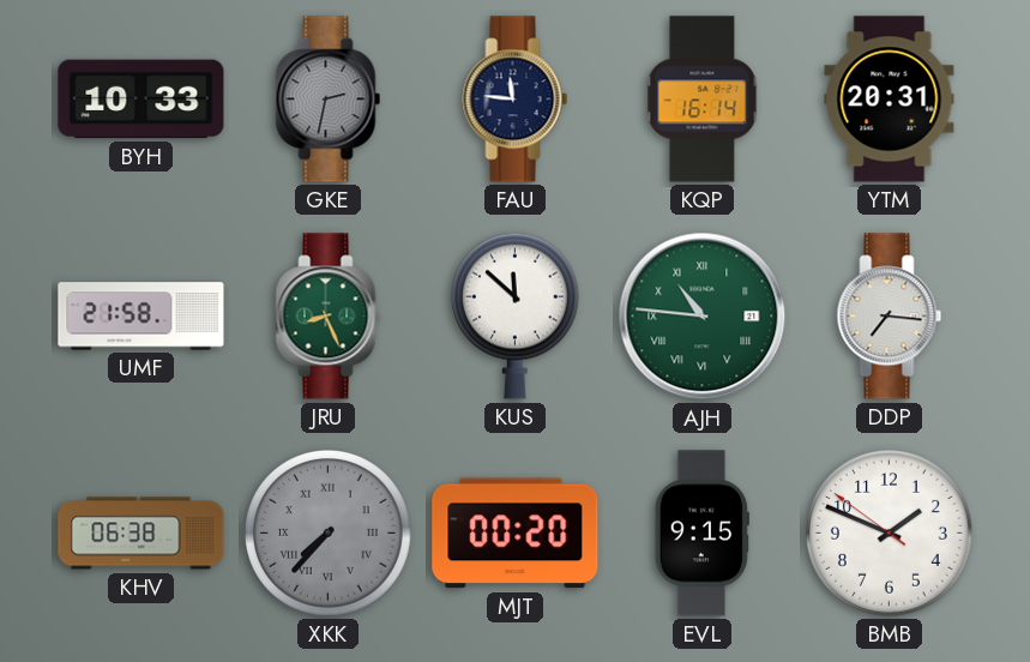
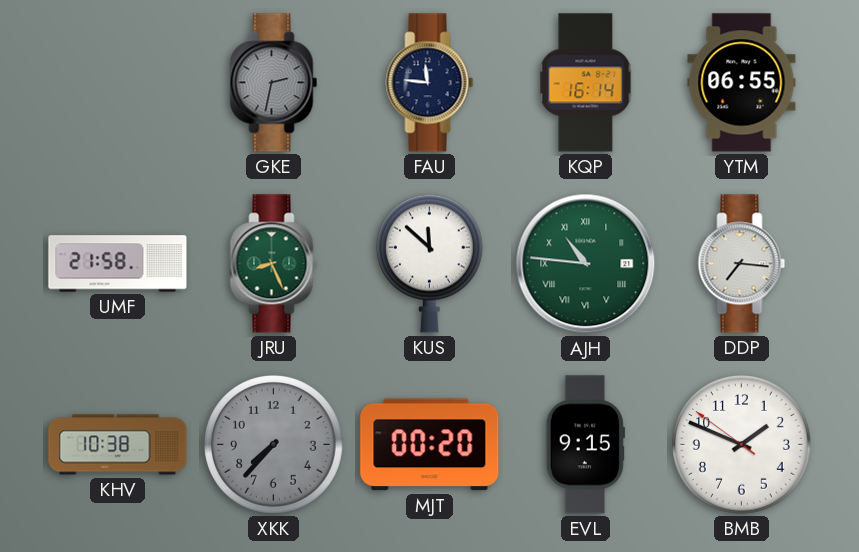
BYH: 10:33 -> none (141, 100)
YTM: 20:31 -> 06:55 (742, 83)
KHV: 06:38 -> 10:38 (118, 445)
XKK numerals: Roman -> Arabic (274, 445)
